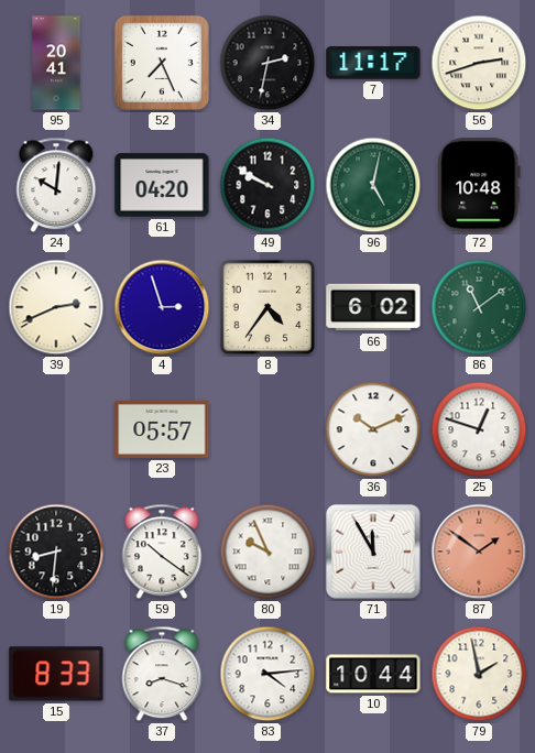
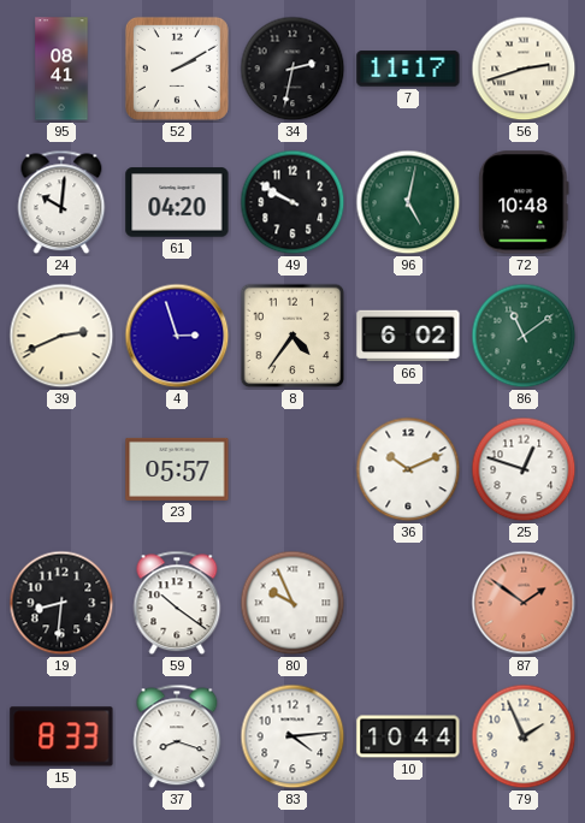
95: 20:41 -> 08:41 (61, 69)
52: 7:26 -> 2:10 (177, 69)
71: 11:55 -> none (373, 552)
79: 1:58 -> 1:56 (524, 736)
